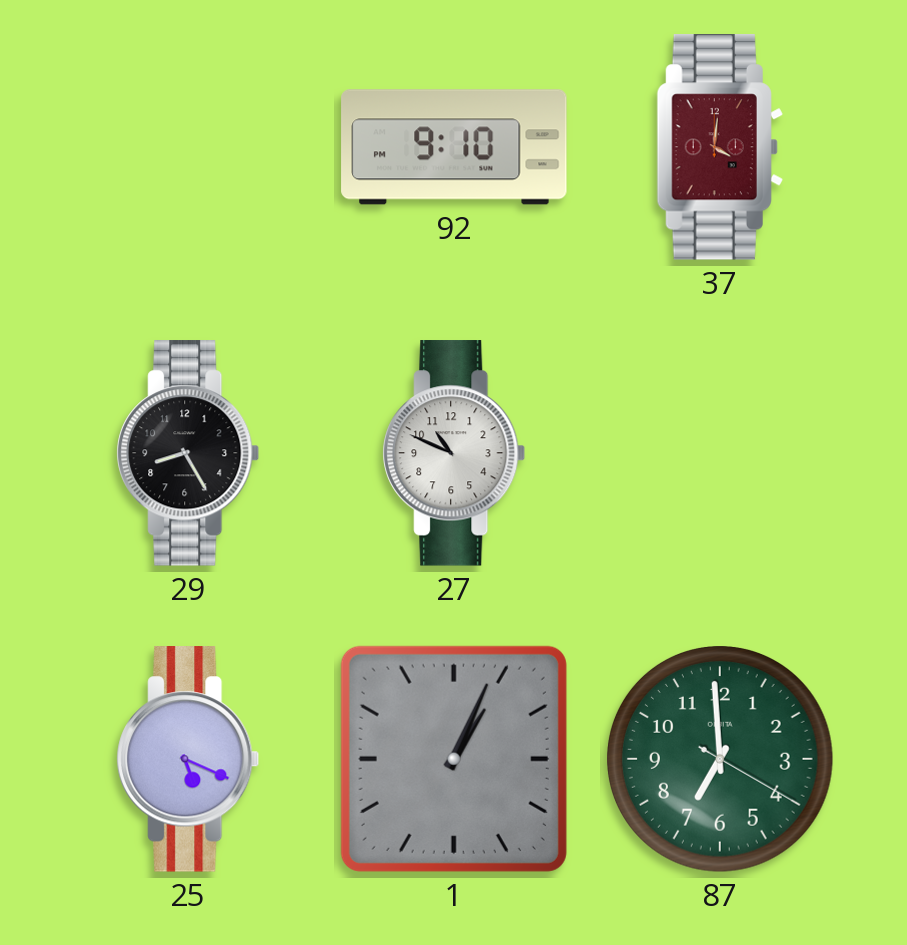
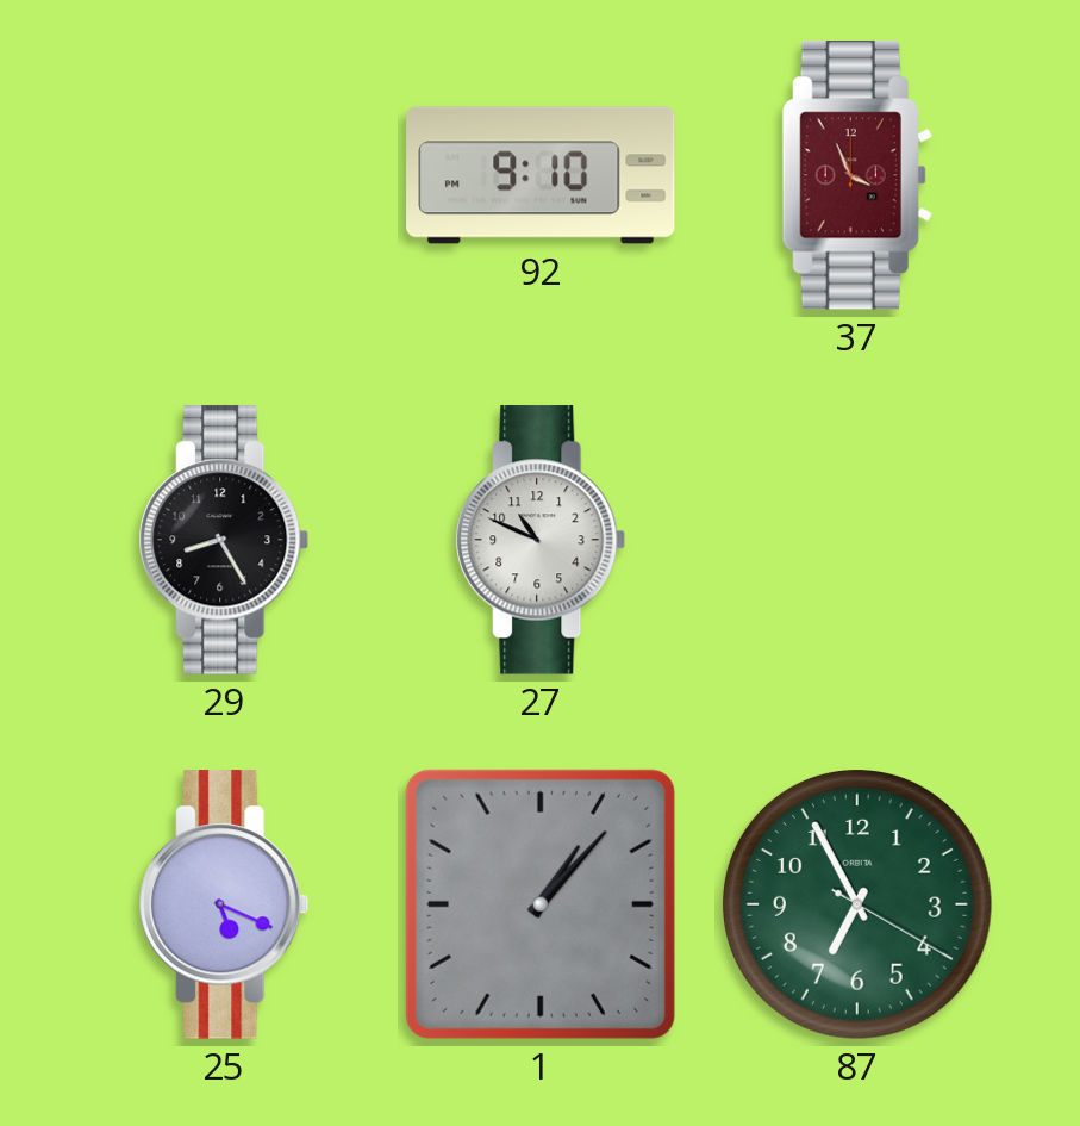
37: 4:01 -> 3:56 (857, 175)
1: 1:04 -> 1:07 (541, 904)
87: 6:59 -> 6:55 (859, 906)
